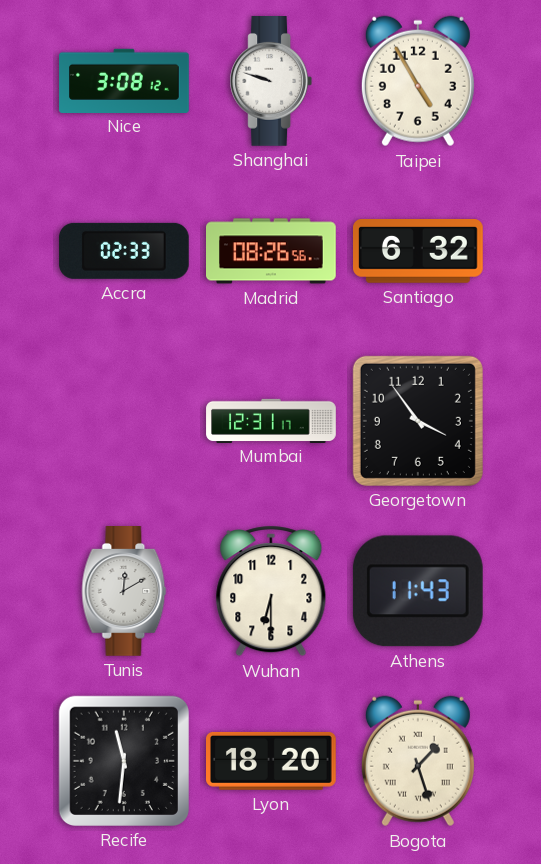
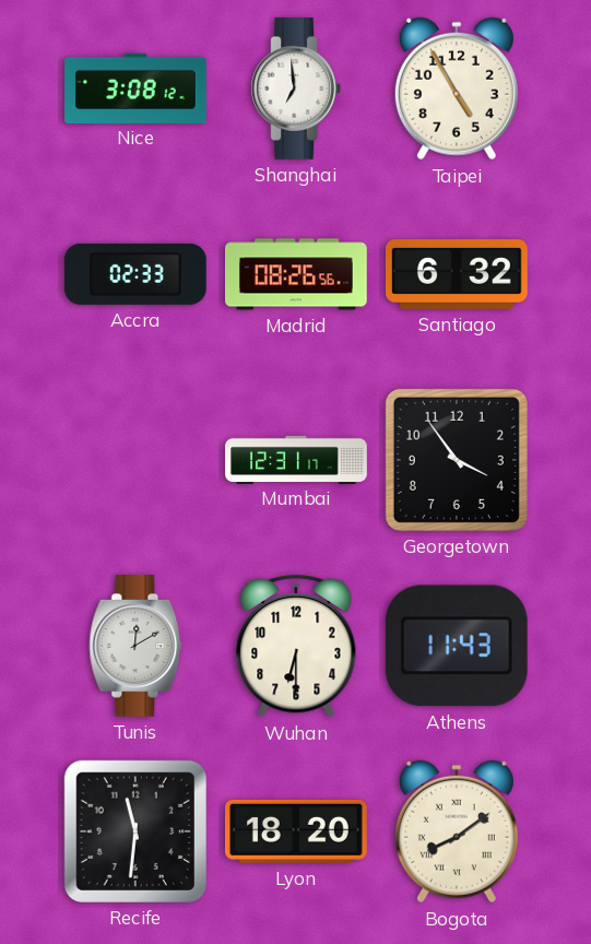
Shanghai: 9:48 -> 6:59 (295, 90)
Bogota: 1:27 -> 8:09 (457, 831)
